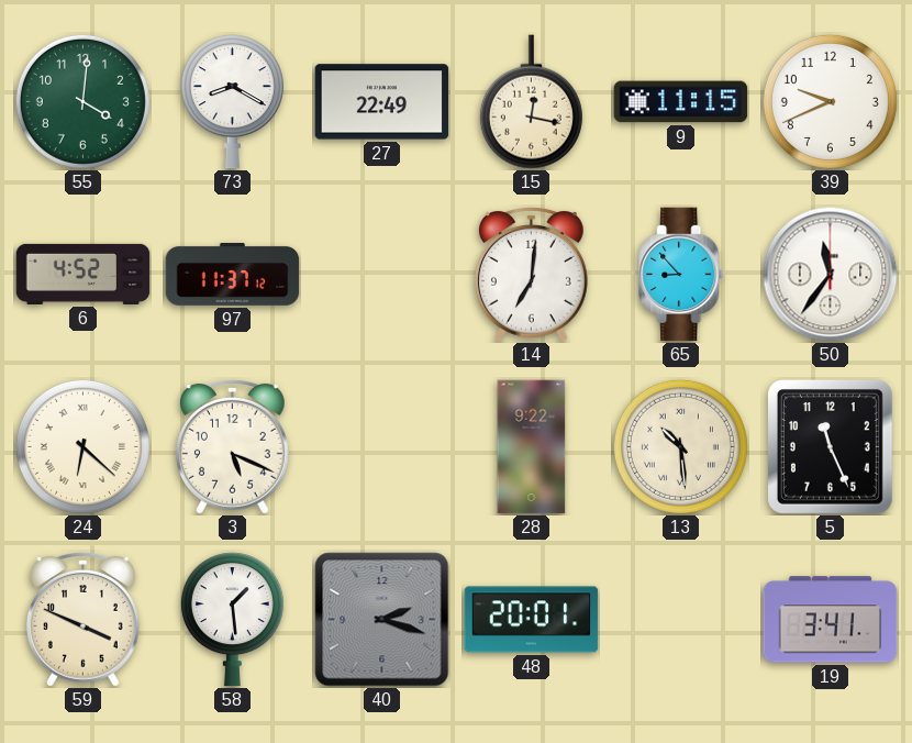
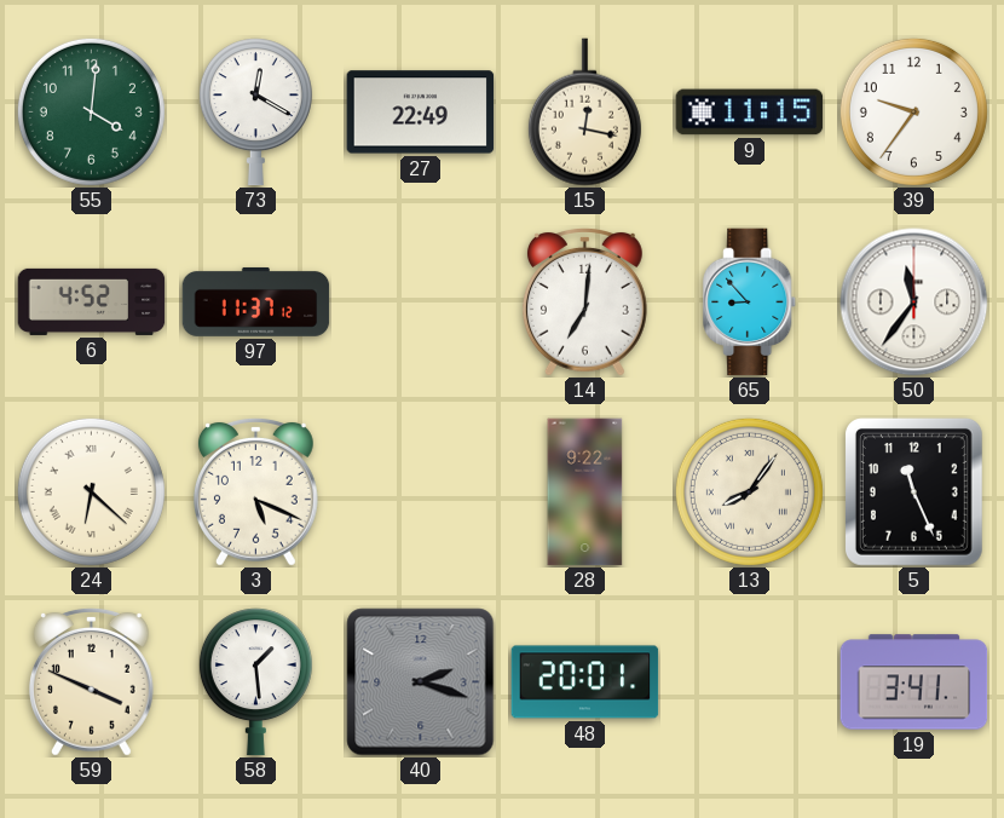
73: 8:20 -> 12:20 (255, 113)
39: 9:41 -> 9:36 (913, 111)
13: 10:29 -> 8:06 (749, 491)
